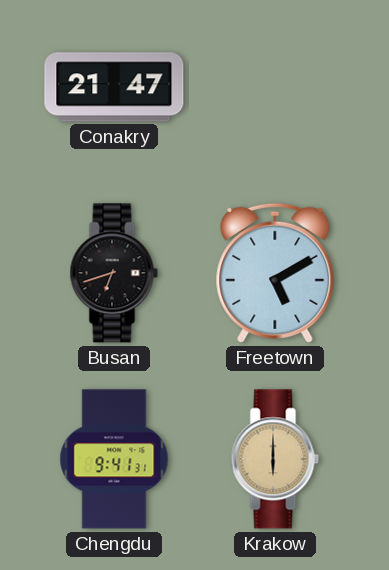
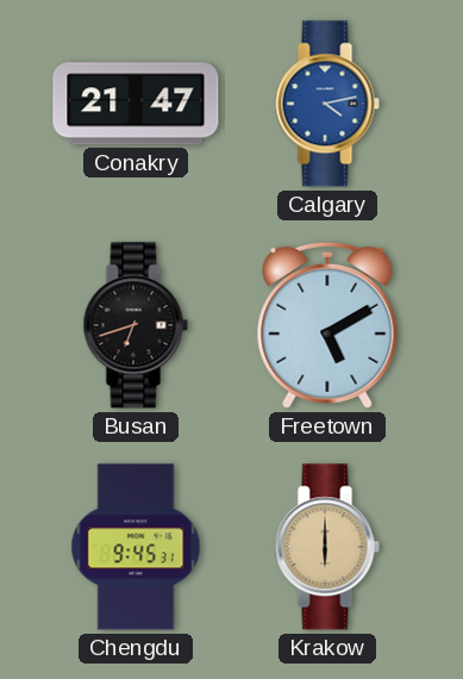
Calgary: none -> 4:13 (327, 104)
Chengdu: 9:41 -> 9:45 (136, 547)
